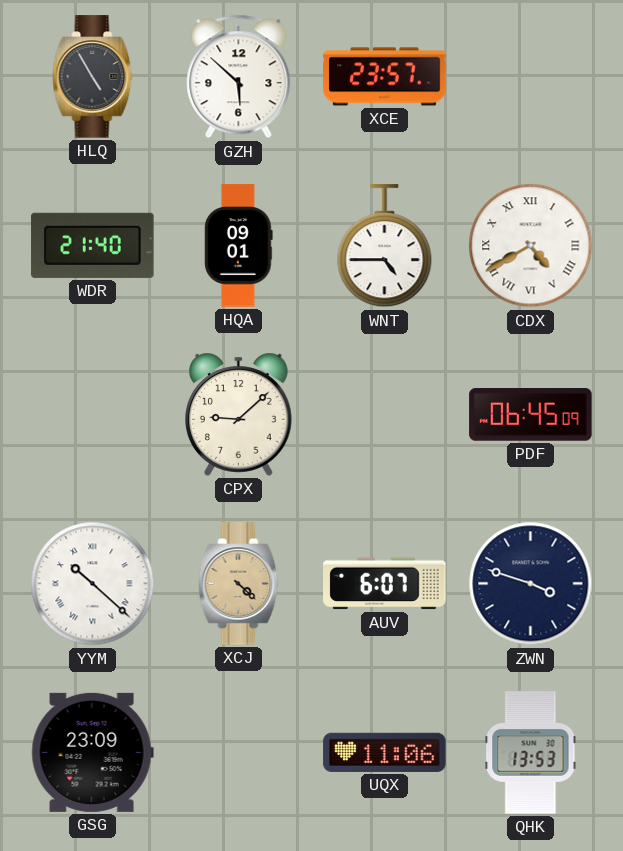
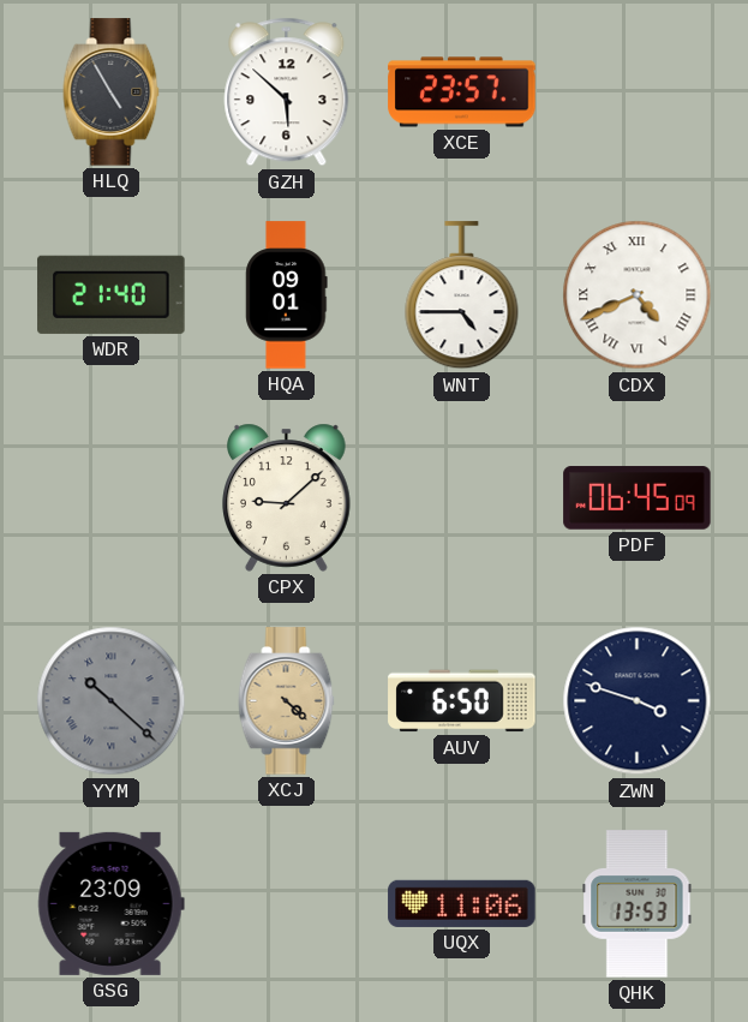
CDX: 4:40 -> 4:41 (638, 295)
YYM dial: white -> grey (112, 701)
AUV: 6:07 -> 6:50 (462, 701)
